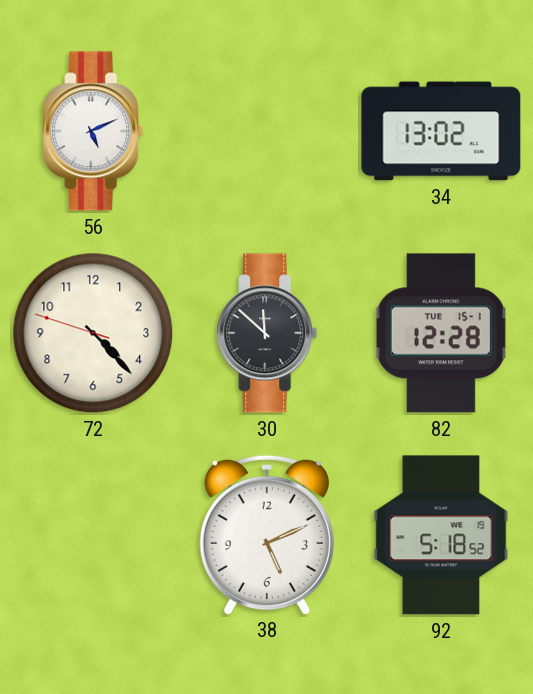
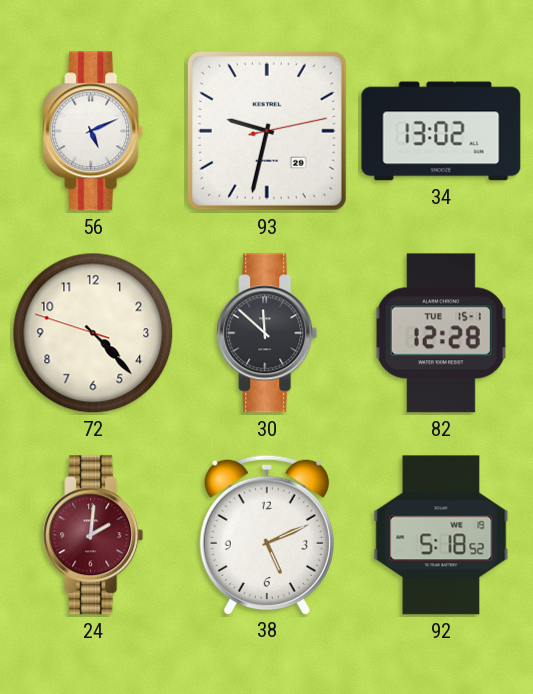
93: none -> 9:32 (267, 131)
24: none -> 2:01 (93, 535)
